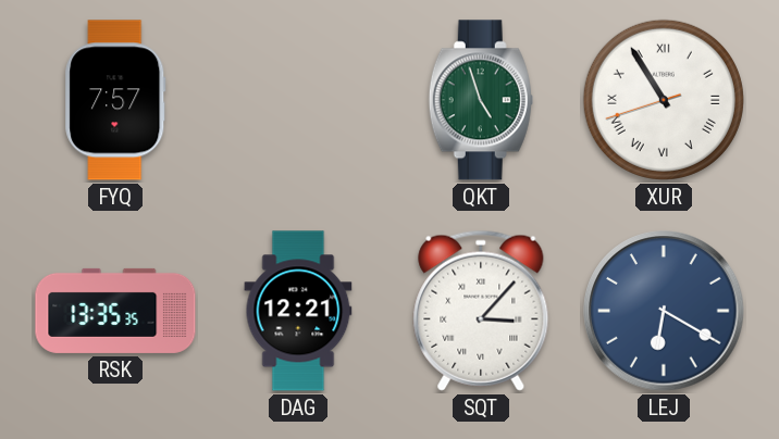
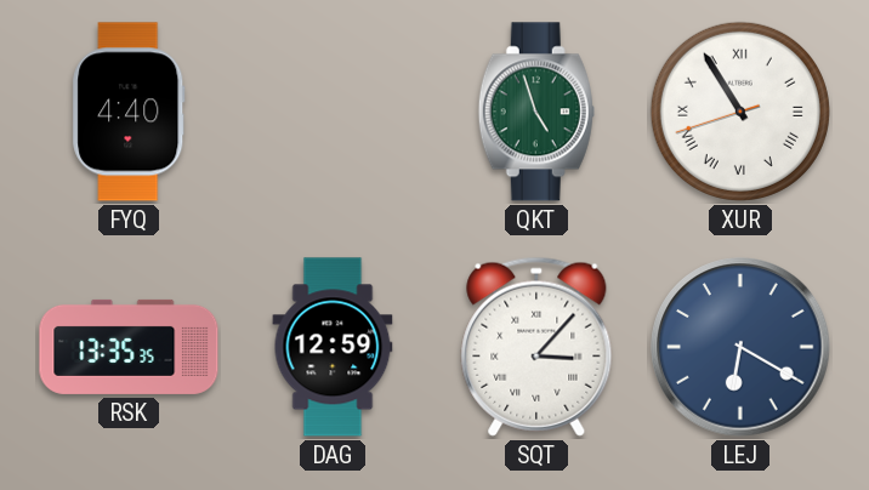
FYQ: 7:57 -> 4:40 (129, 112)
DAG: 12:21 -> 12:59 (333, 347)
